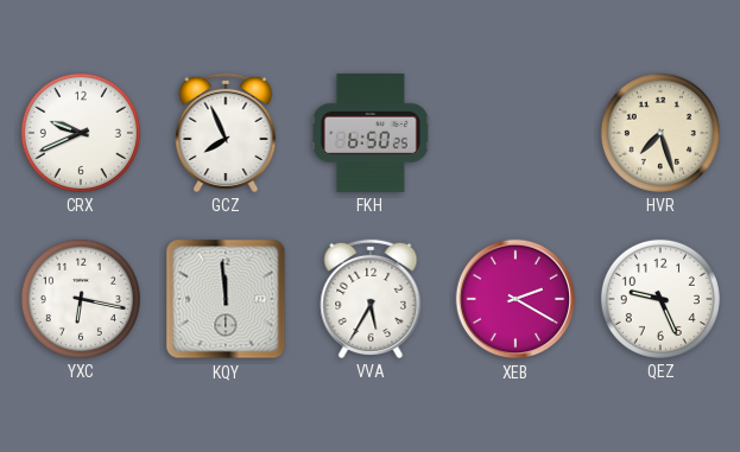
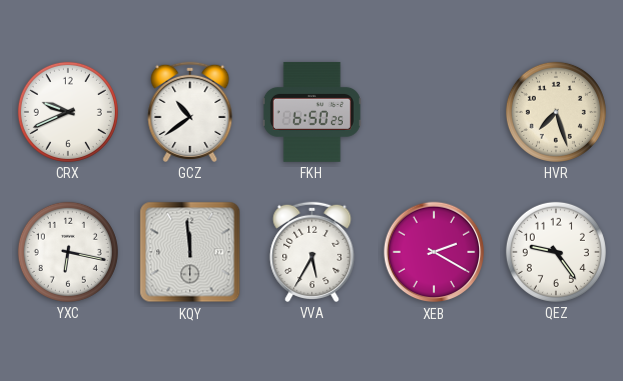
GCZ: 7:56 -> 10:39 (190, 112)
QEZ: 9:26 -> 9:24 (556, 252)
